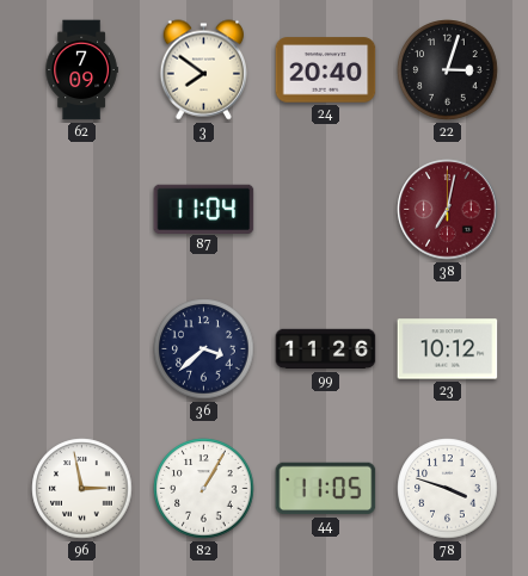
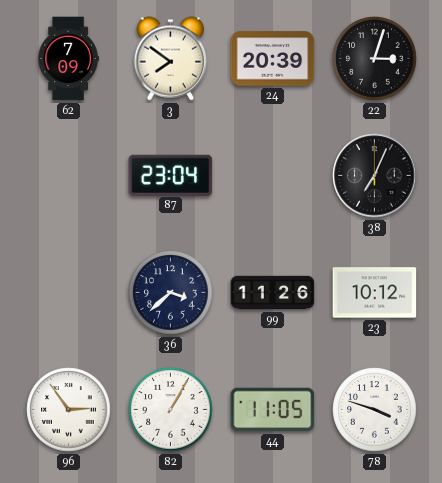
24: 20:40 -> 20:39 (273, 59)
87: 11:04 -> 23:04 (171, 175)
38: 7:02 -> 7:04 (375, 176)
38 dial: burgundy -> black (375, 176)
96: 2:58 -> 2:54 (69, 410)
